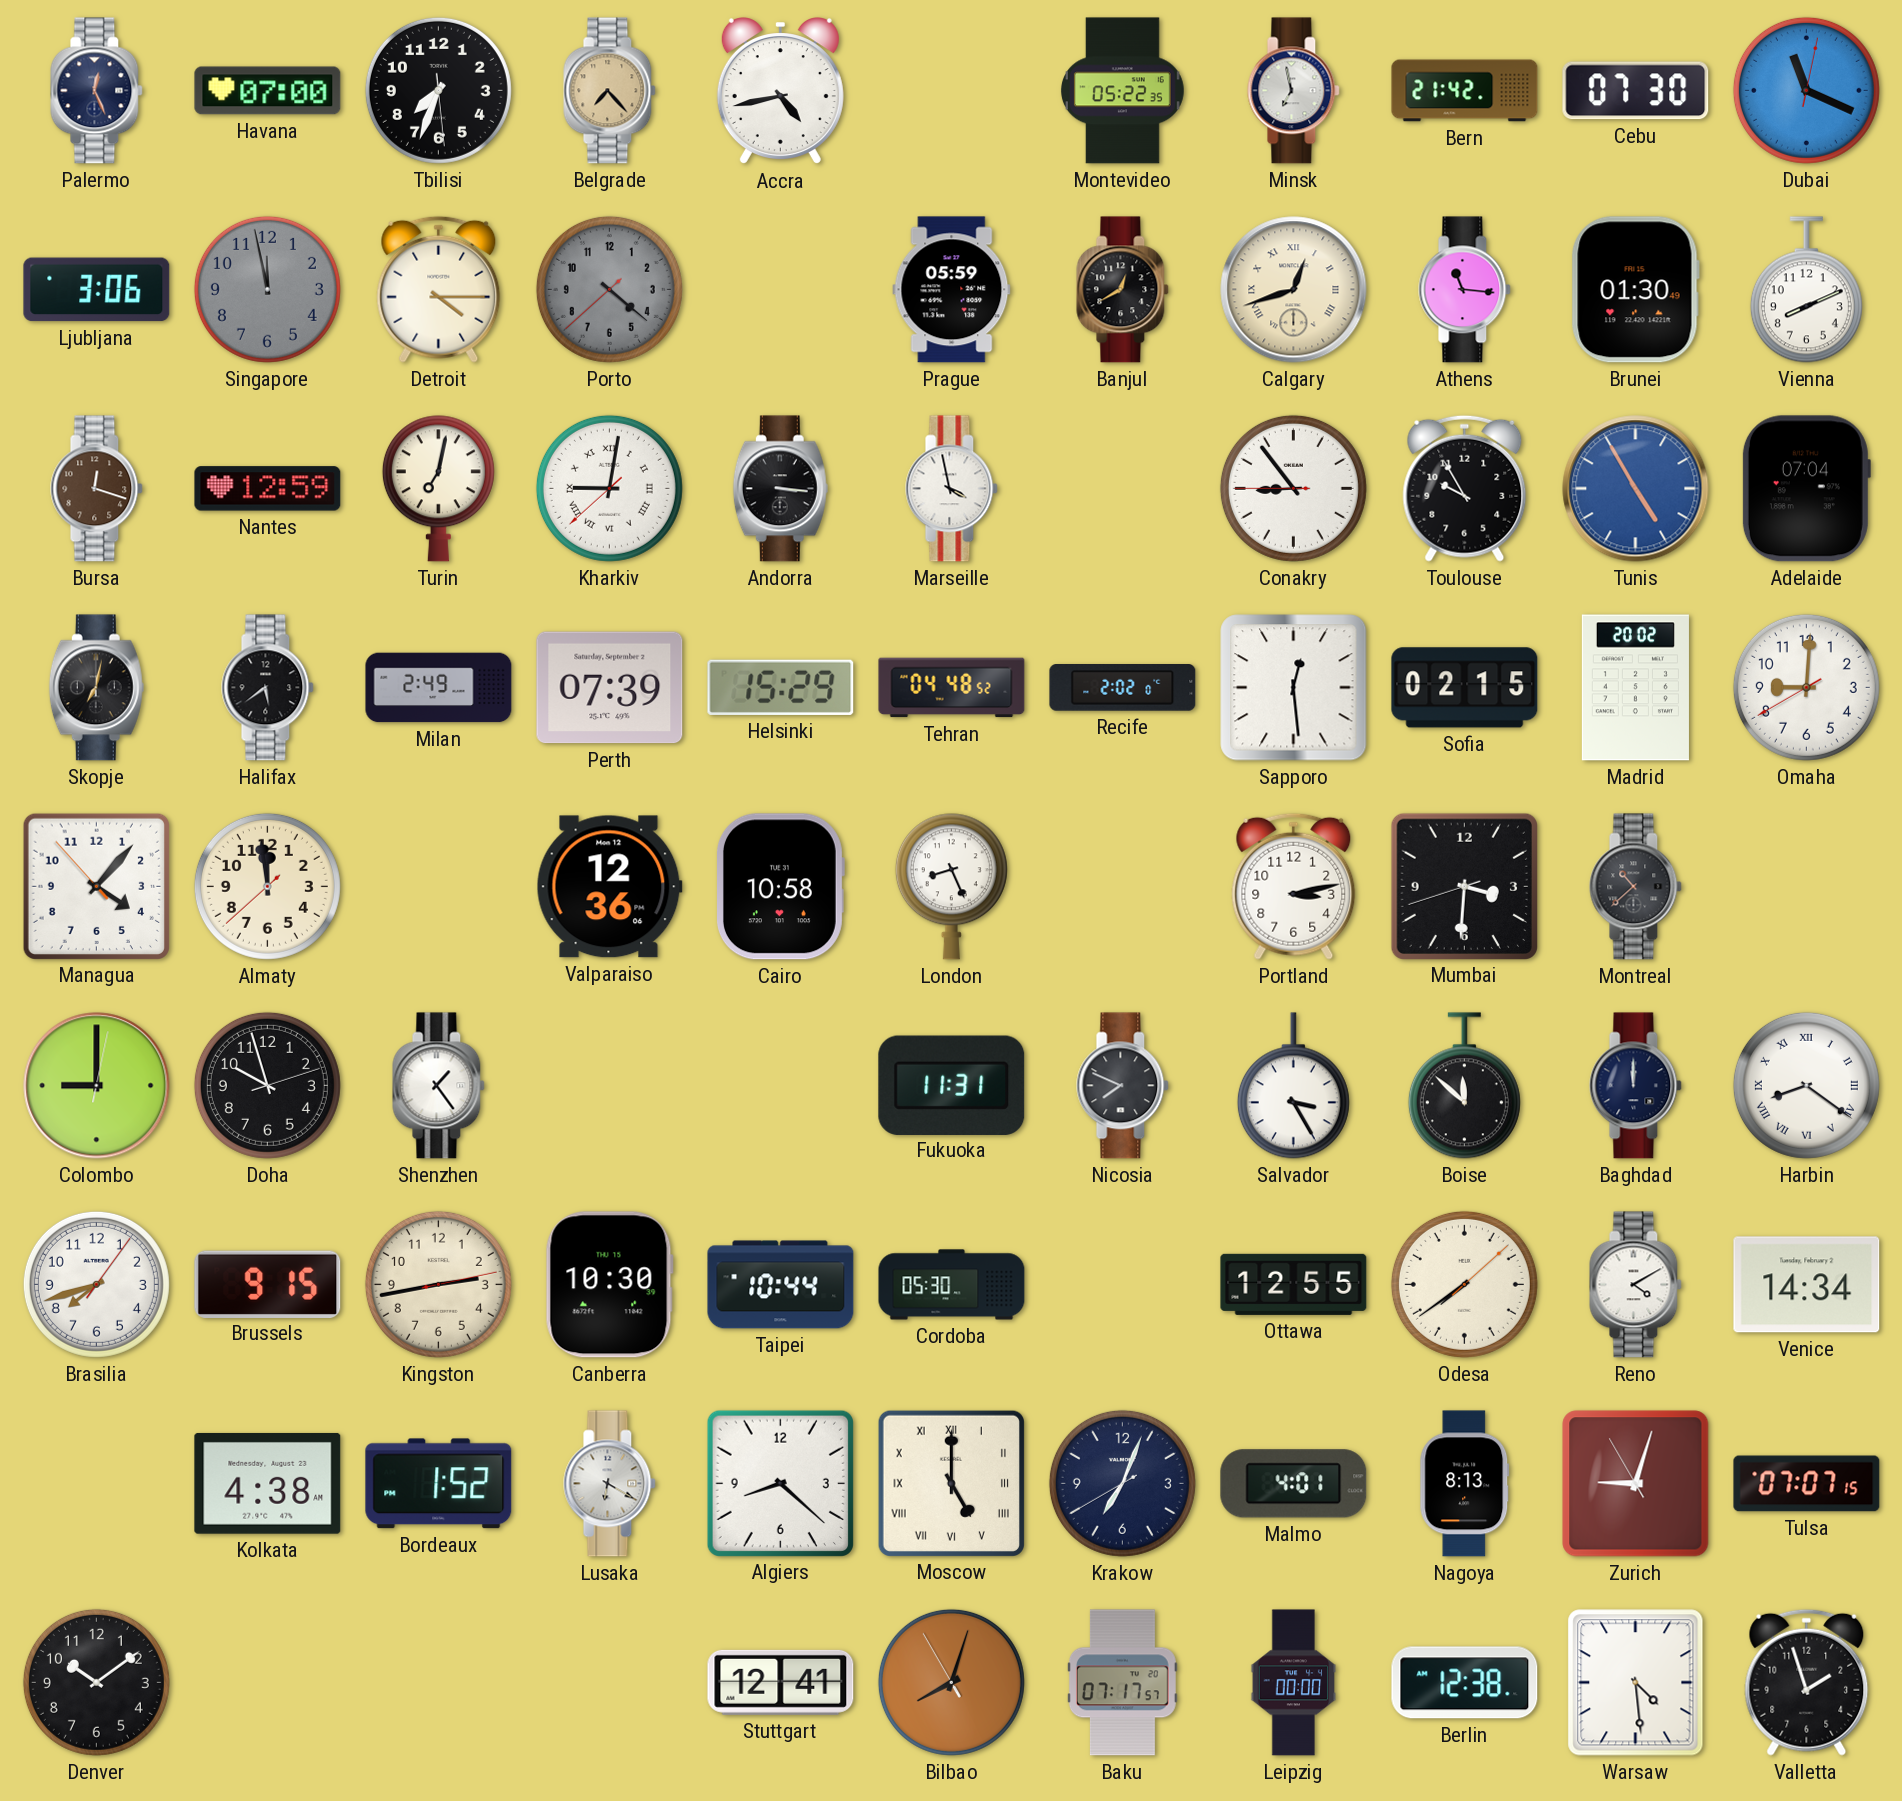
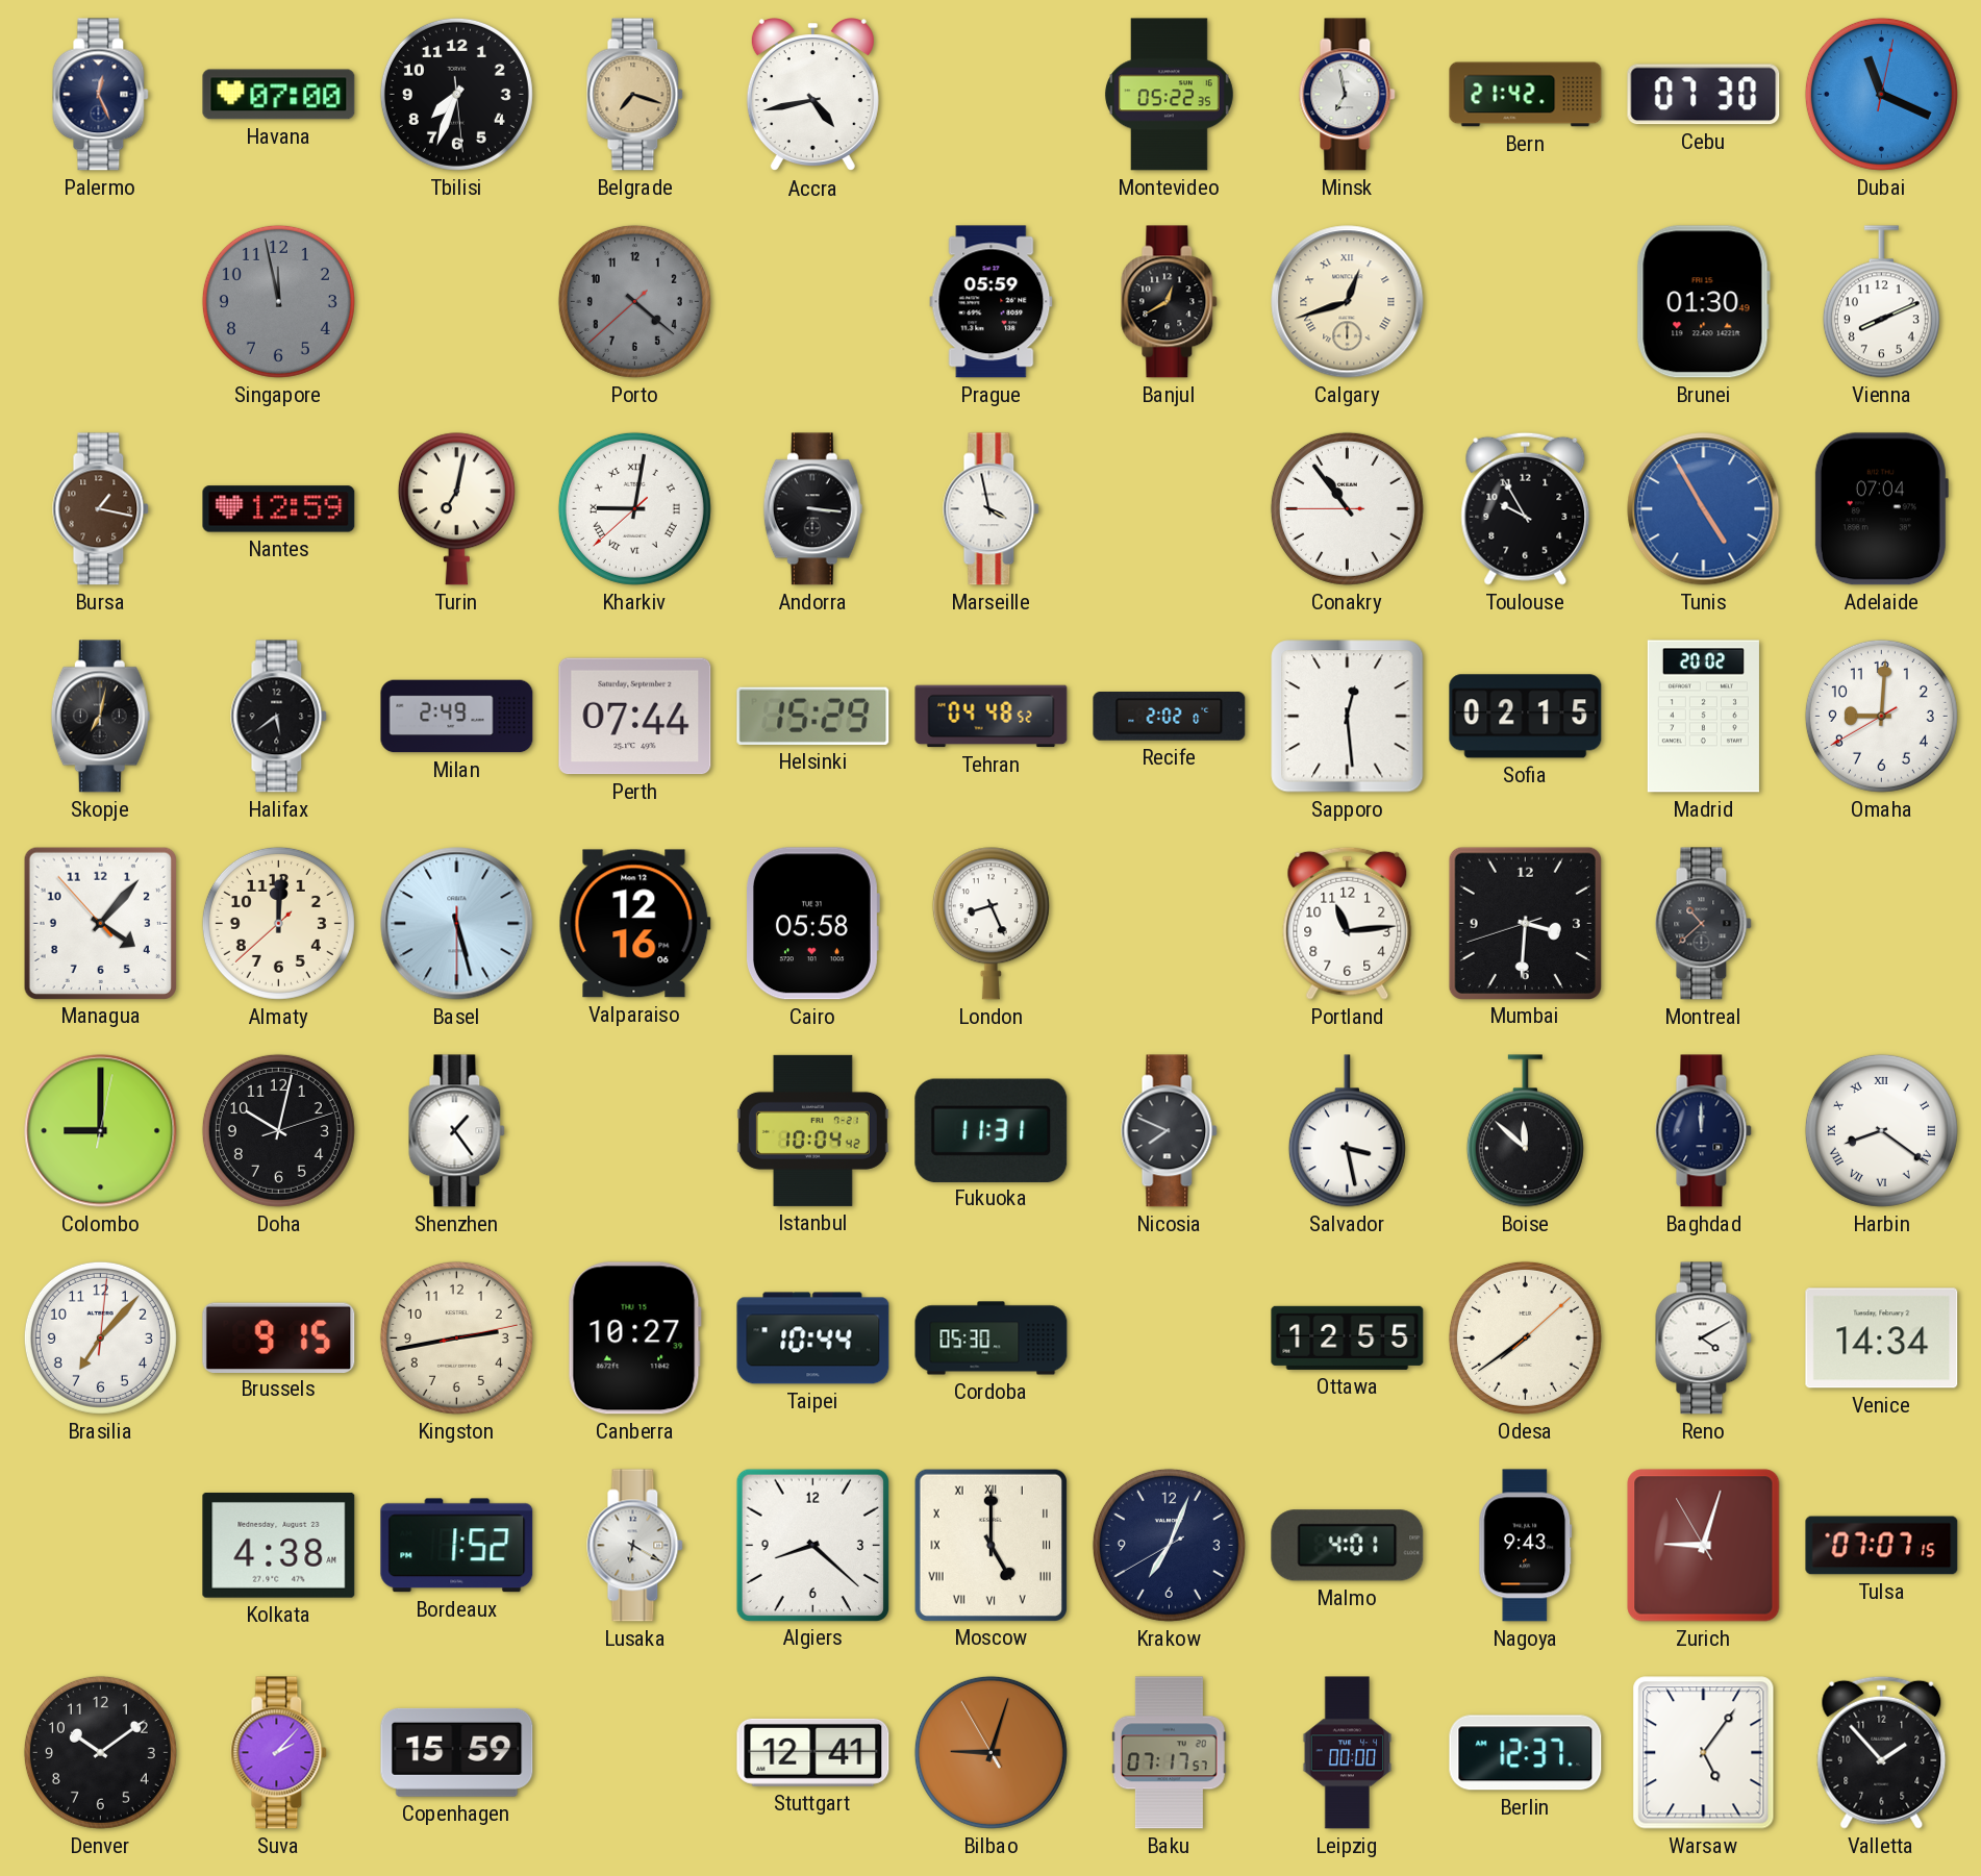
Belgrade: 7:23 -> 7:18 (635, 95)
Ljubljana: 3:06 -> none (97, 290)
Detroit: 4:15 -> none (439, 289)
Athens: 11:16 -> none (1465, 290)
Bursa: 12:18 -> 1:17 (101, 509)
Conakry: 8:53 -> 10:53 (1347, 508)
Perth: 07:39 -> 07:44 (635, 717)
Almaty: 11:58 -> 12:00 (278, 923)
Basel: none -> 5:27 (457, 924)
Valparaiso: 12:36 -> 12:16 (634, 924)
Cairo: 10:58 -> 05:58 (812, 924)
Portland: 3:13 -> 11:14 (1348, 923)
Doha: 9:57 -> 10:02 (278, 1130)
Istanbul: none -> 10:04 (812, 1130)
Salvador: 3:25 -> 3:28 (1347, 1131)
Brasilia: 7:42 -> 7:07 (100, 1337)
Canberra: 10:30 -> 10:27 (634, 1339)
Nagoya: 8:13 -> 9:43 (1526, 1546)
Suva: none -> 2:07 (279, 1753)
Copenhagen: none -> 15:59 (457, 1752)
Bilbao: 8:02 -> 9:02 (990, 1752)
Berlin: 12:38 -> 12:37 (1526, 1753)
Warsaw: 4:29 -> 5:06 (1704, 1753)
Valletta: 1:57 -> 1:53 (1882, 1752)
